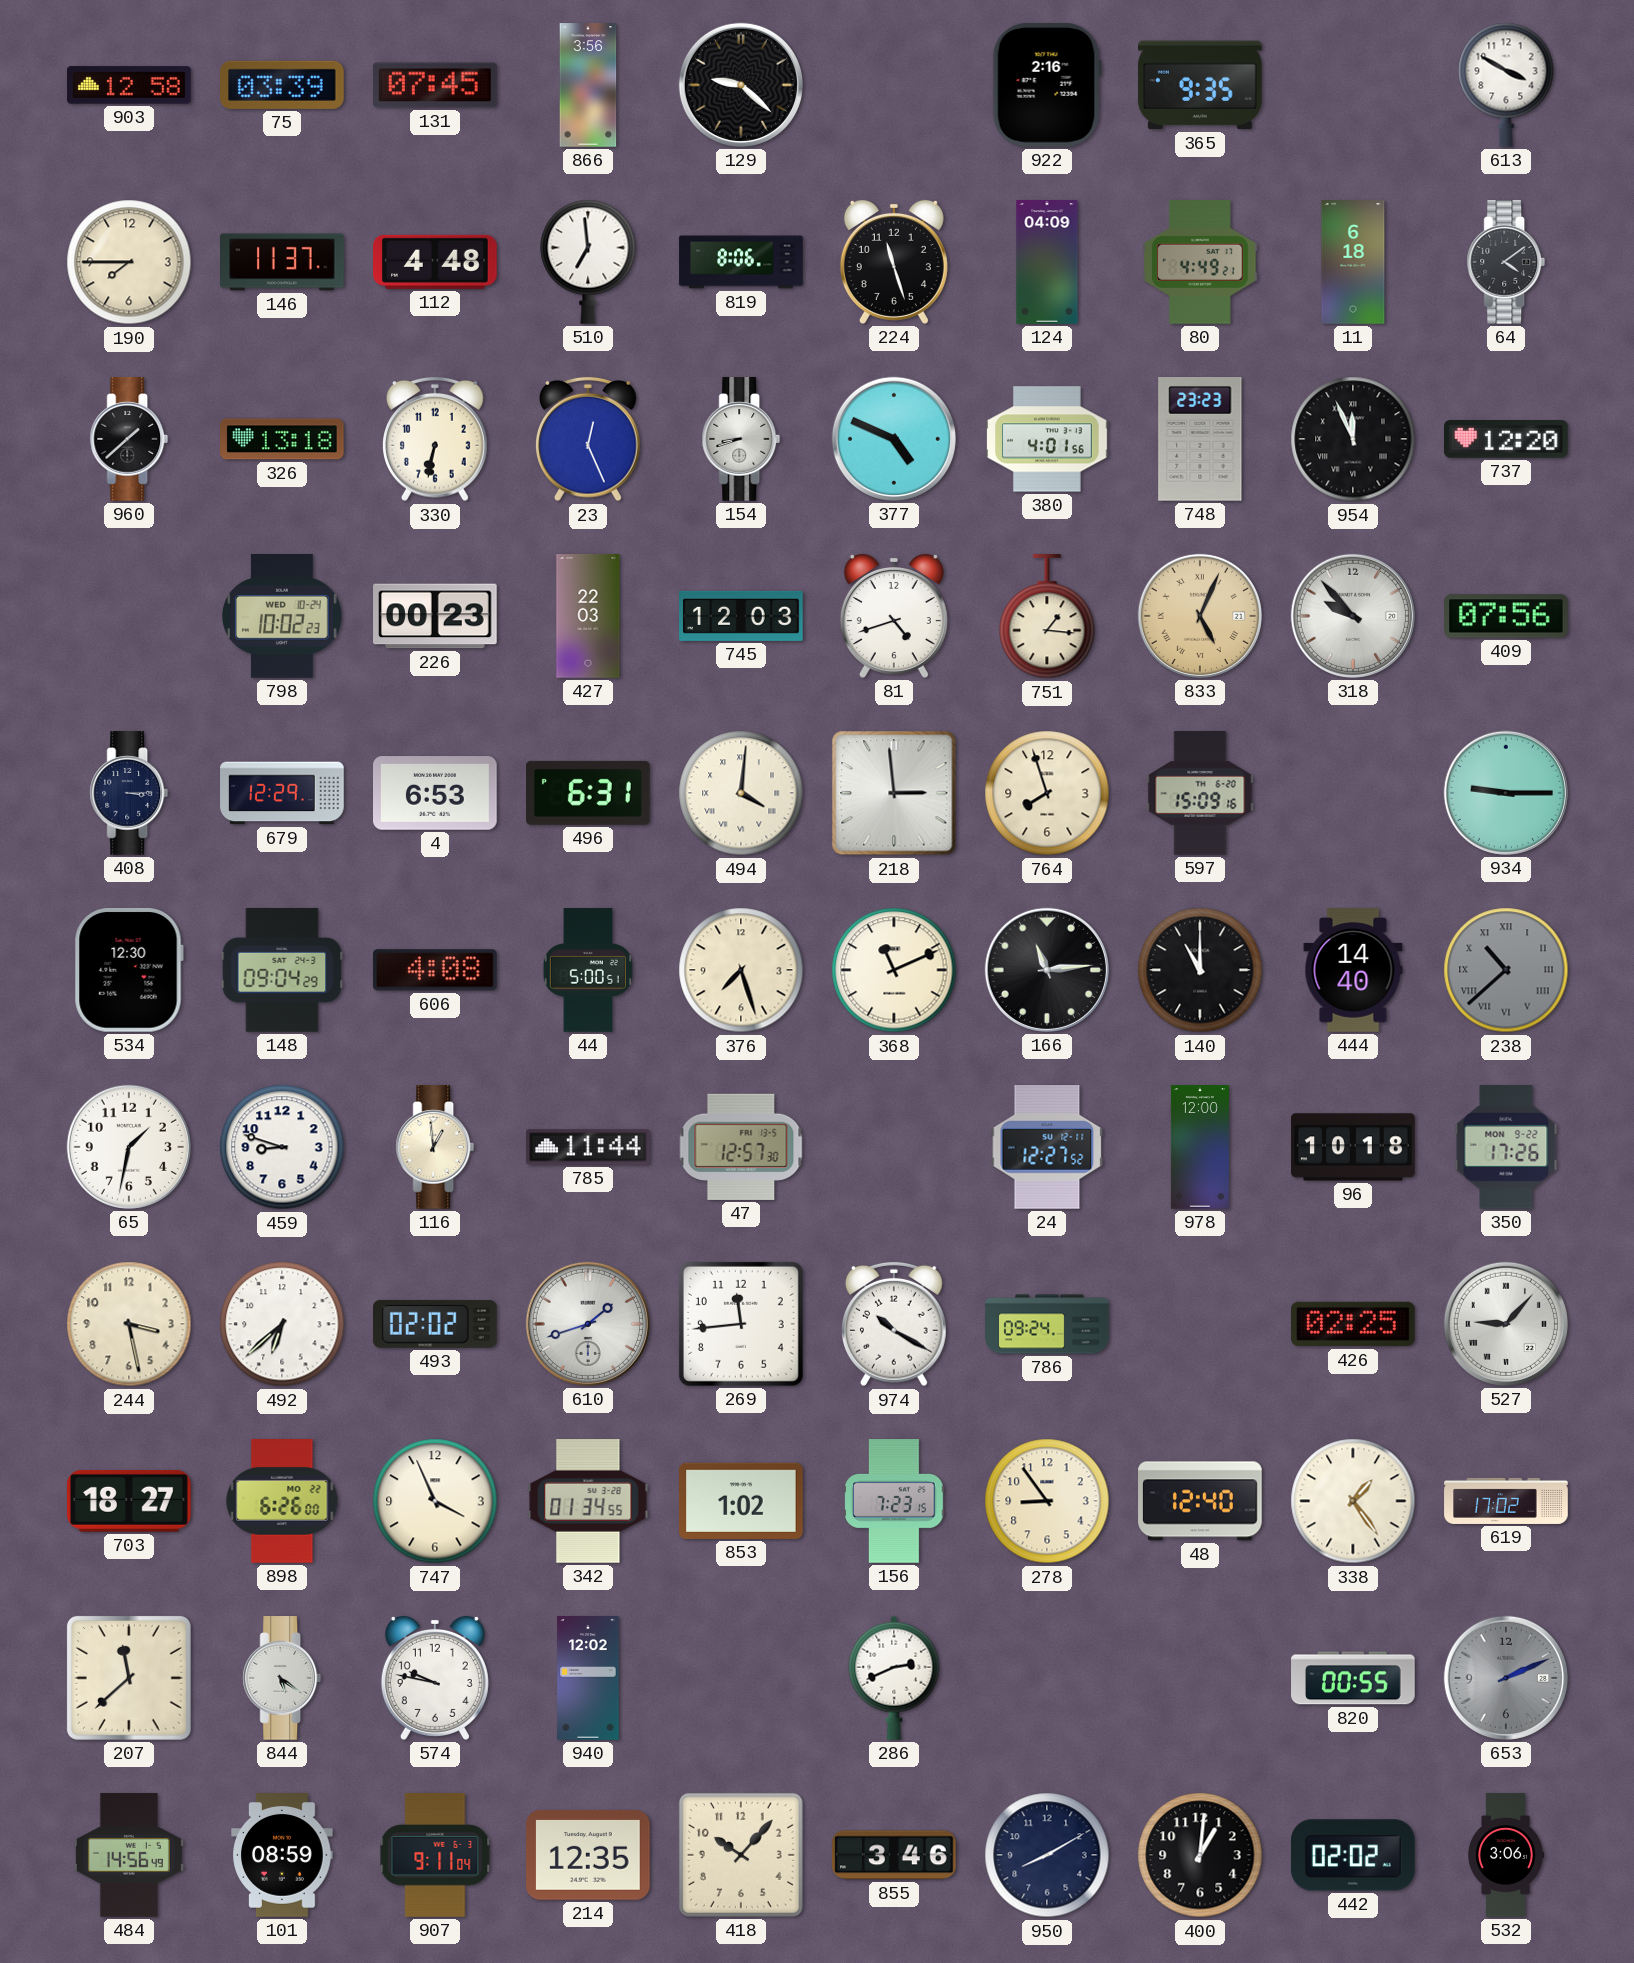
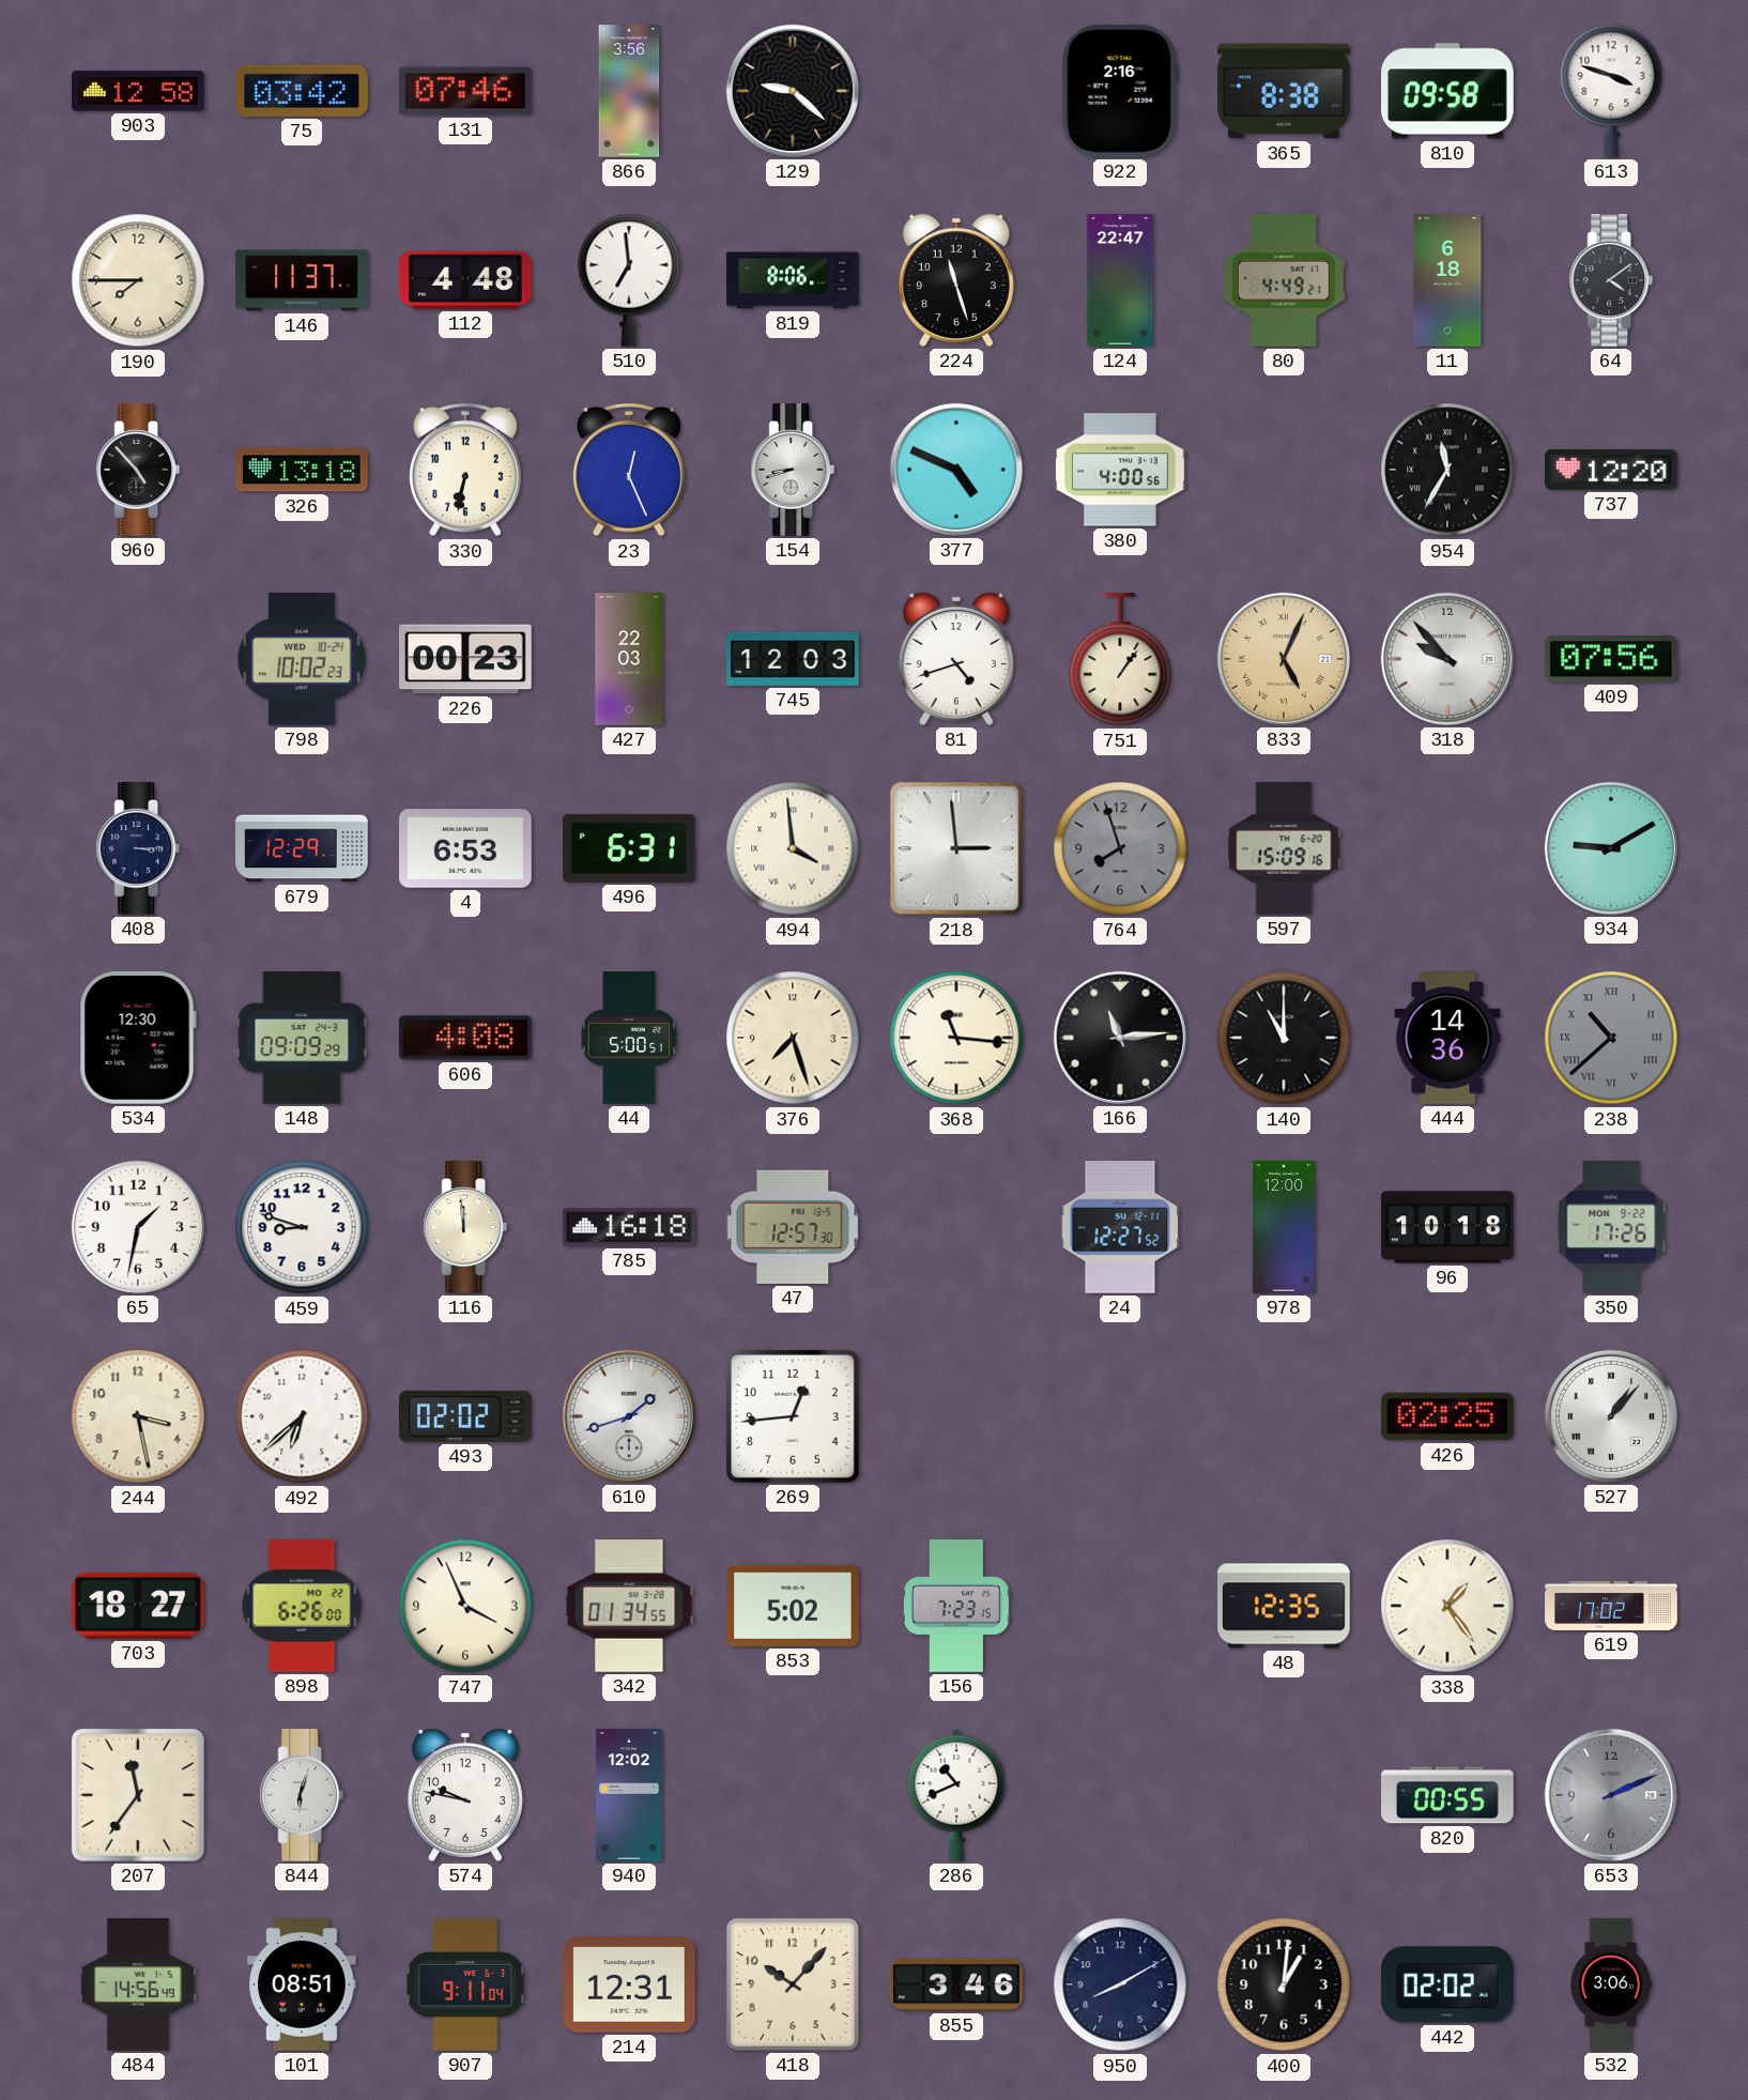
75: 03:39 -> 03:42 (303, 91)
131: 07:45 -> 07:46 (465, 91)
365: 9:35 -> 8:38 (1285, 91)
810: none -> 09:58 (1448, 91)
613: 3:50 -> 3:48 (1611, 91)
124: 04:09 -> 22:47 (1120, 280)
960: 1:38 -> 4:53 (138, 470)
380: 4:01 -> 4:00 (1120, 470)
748: 23:23 -> none (1200, 440)
954: 11:56 -> 11:35 (1447, 470)
751: 1:16 -> 1:06 (1120, 660)
494: 4:01 -> 3:59 (793, 848)
764 dial: cream -> grey (1120, 848)
934: 9:15 -> 9:10 (1611, 848)
148: 09:04 -> 09:09 (302, 1039)
368: 11:11 -> 11:16 (956, 1038)
444: 14:40 -> 14:36 (1447, 1038)
116: 12:59 -> 11:59 (465, 1227)
785: 11:44 -> 16:18 (629, 1227)
269: 11:44 -> 12:44 (793, 1416)
974: 10:20 -> none (895, 1324)
786: 09:24 -> none (1047, 1324)
527: 9:07 -> 1:07 (1611, 1416)
853: 1:02 -> 5:02 (794, 1606)
278: 8:54 -> none (1047, 1501)
48: 12:40 -> 12:35 (1284, 1606)
207: 11:38 -> 11:36 (138, 1795)
844: 5:21 -> 6:03 (302, 1795)
286: 2:41 -> 10:41 (956, 1795)
101: 08:59 -> 08:51 (302, 1984)
214: 12:35 -> 12:31 (630, 1986)
